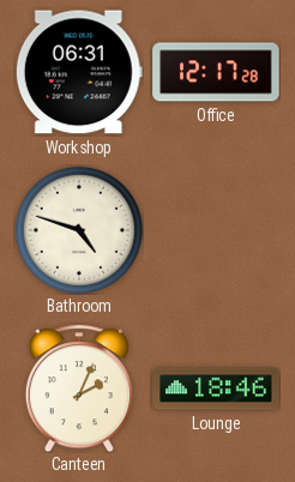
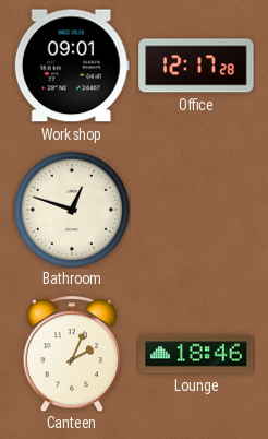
Workshop: 06:31 -> 09:01 (72, 66)
Bathroom: 4:48 -> 12:48 (72, 210)
